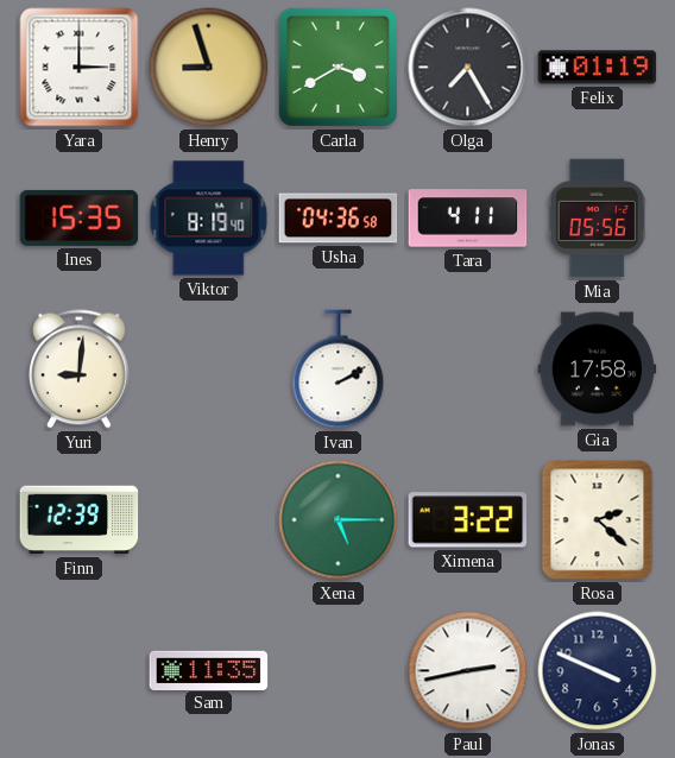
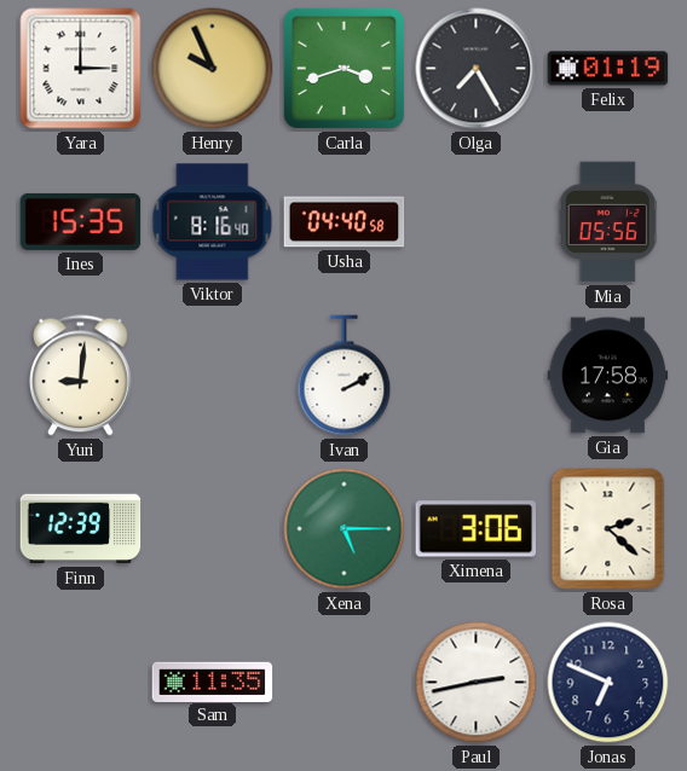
Henry: 8:57 -> 9:56 (213, 69)
Carla: 3:40 -> 3:42 (344, 68)
Viktor: 8:19 -> 8:16 (213, 222)
Usha: 04:36 -> 04:40 (345, 222)
Tara: 4:11 -> none (468, 219)
Ximena: 3:22 -> 3:06 (477, 529)
Jonas: 3:49 -> 6:49 (608, 683)
